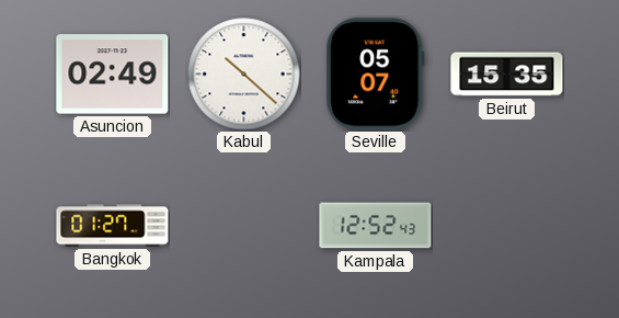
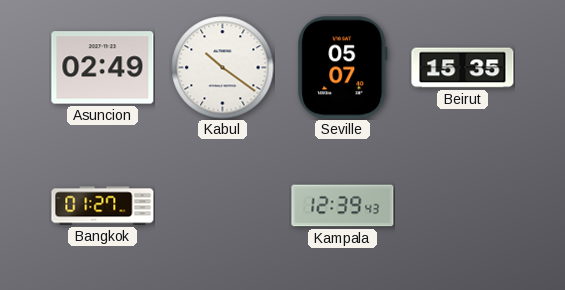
Kabul: 10:22 -> 10:21 (223, 68)
Kampala: 12:52 -> 12:39 (343, 206)
